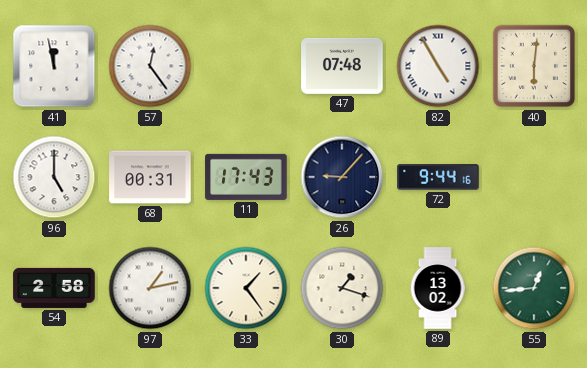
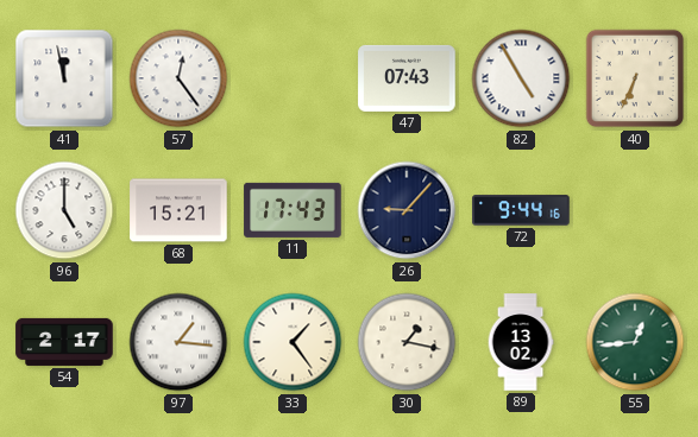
47: 07:48 -> 07:43 (407, 78)
40: 6:01 -> 6:34 (635, 78)
68: 00:31 -> 15:21 (178, 210)
54: 2:58 -> 2:17 (64, 342)
97: 1:13 -> 1:16 (178, 342)
30: 1:18 -> 1:17 (407, 342)
